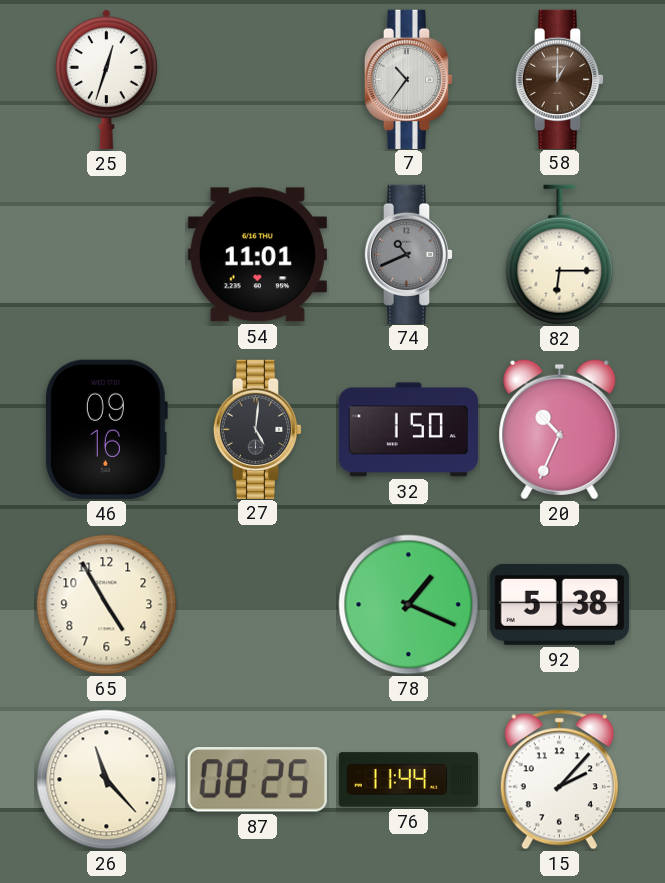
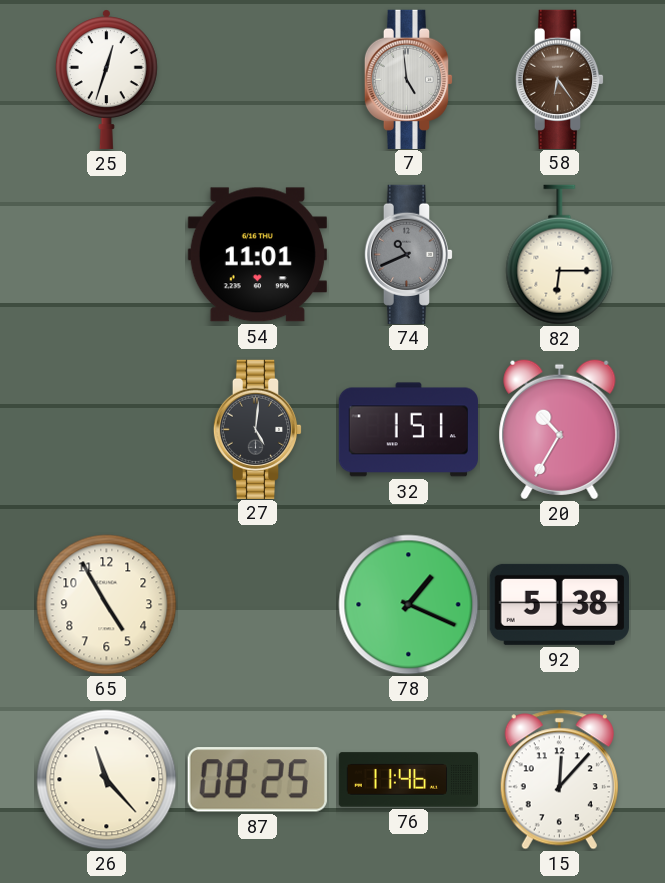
7: 10:36 -> 4:59 (409, 79)
58: 1:00 -> 6:24 (560, 79)
46: 09:16 -> none (106, 429)
32: 1:50 -> 1:51 (408, 430)
20: 10:34 -> 10:35 (560, 430)
76: 11:44 -> 11:46 (409, 780)
15: 2:07 -> 12:07 (559, 780)
